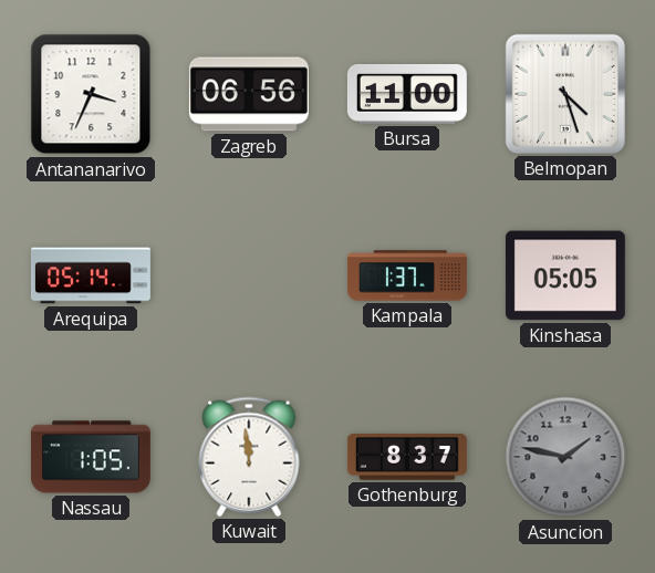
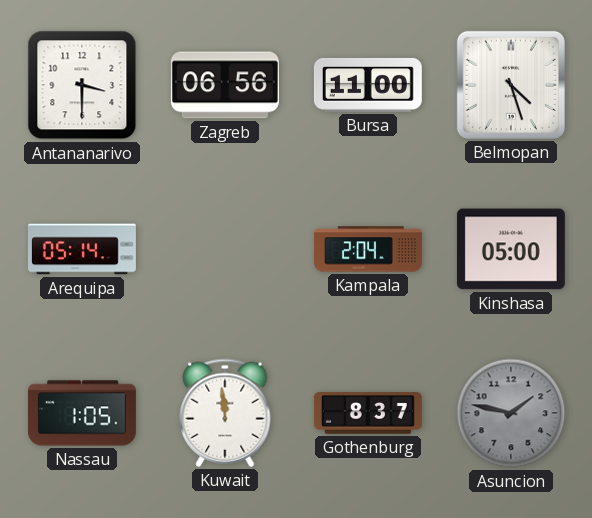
Antananarivo: 3:34 -> 3:30 (82, 85)
Kampala: 1:37 -> 2:04 (368, 249)
Kinshasa: 05:05 -> 05:00 (511, 249)
